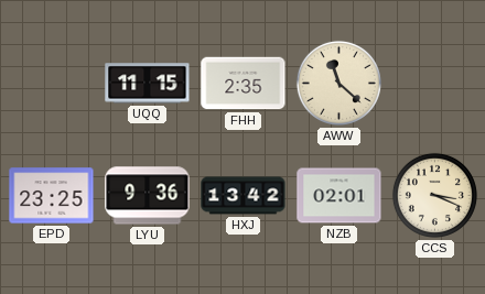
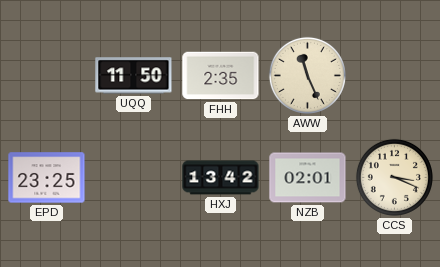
UQQ: 11:15 -> 11:50 (134, 76)
AWW: 11:22 -> 11:26 (307, 75)
LYU: 9:36 -> none (148, 196)
